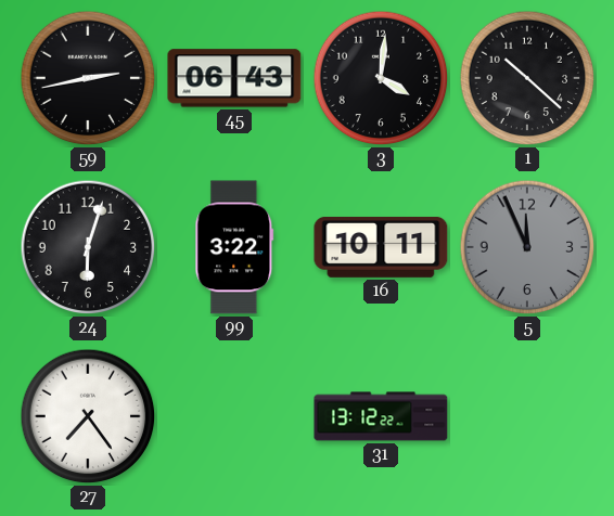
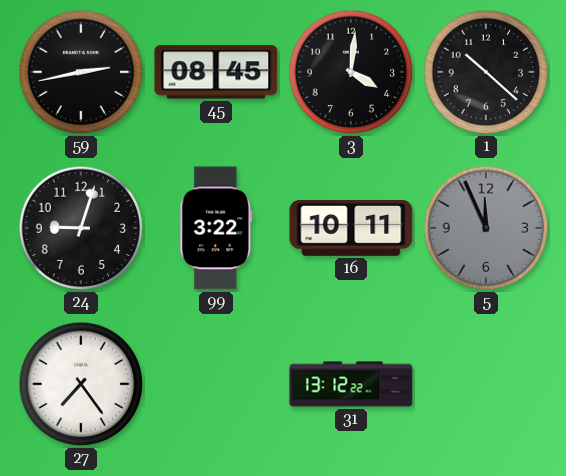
45: 06:43 -> 08:45 (216, 72)
24: 6:03 -> 9:03 (81, 228)
